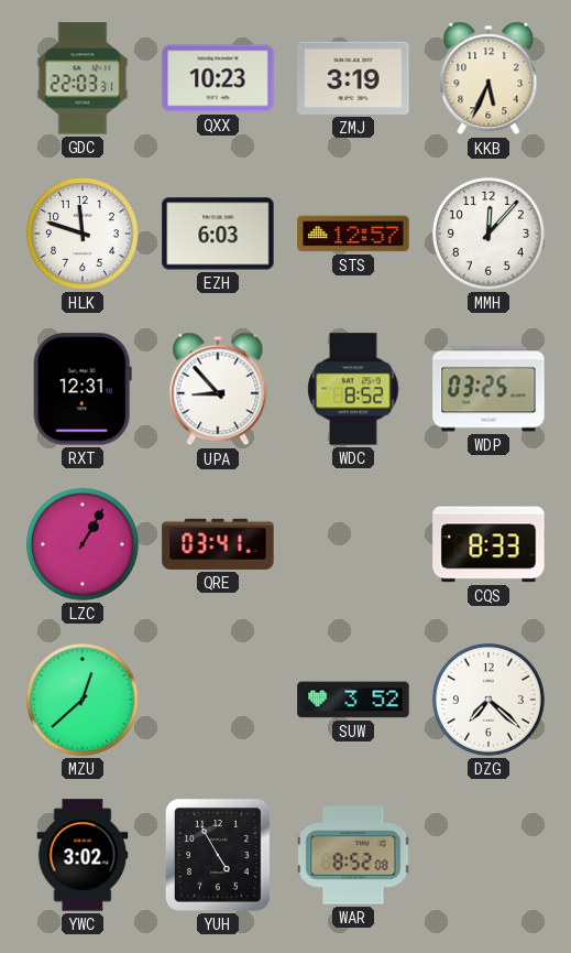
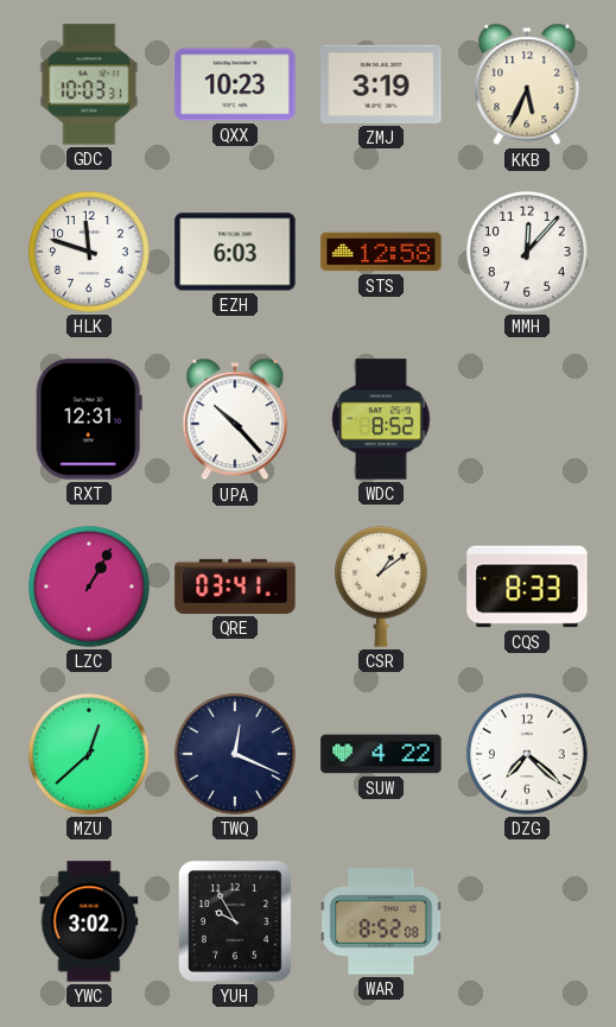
GDC: 22:03 -> 10:03 (89, 84)
STS: 12:57 -> 12:58 (381, 252)
UPA: 8:53 -> 10:23 (235, 419)
WDP: 03:25 -> none (488, 389)
CSR: none -> 1:09 (381, 587)
TWQ: none -> 12:19 (235, 754)
SUW: 3:52 -> 4:22 (381, 754)
YUH: 4:55 -> 9:55 (236, 923)
